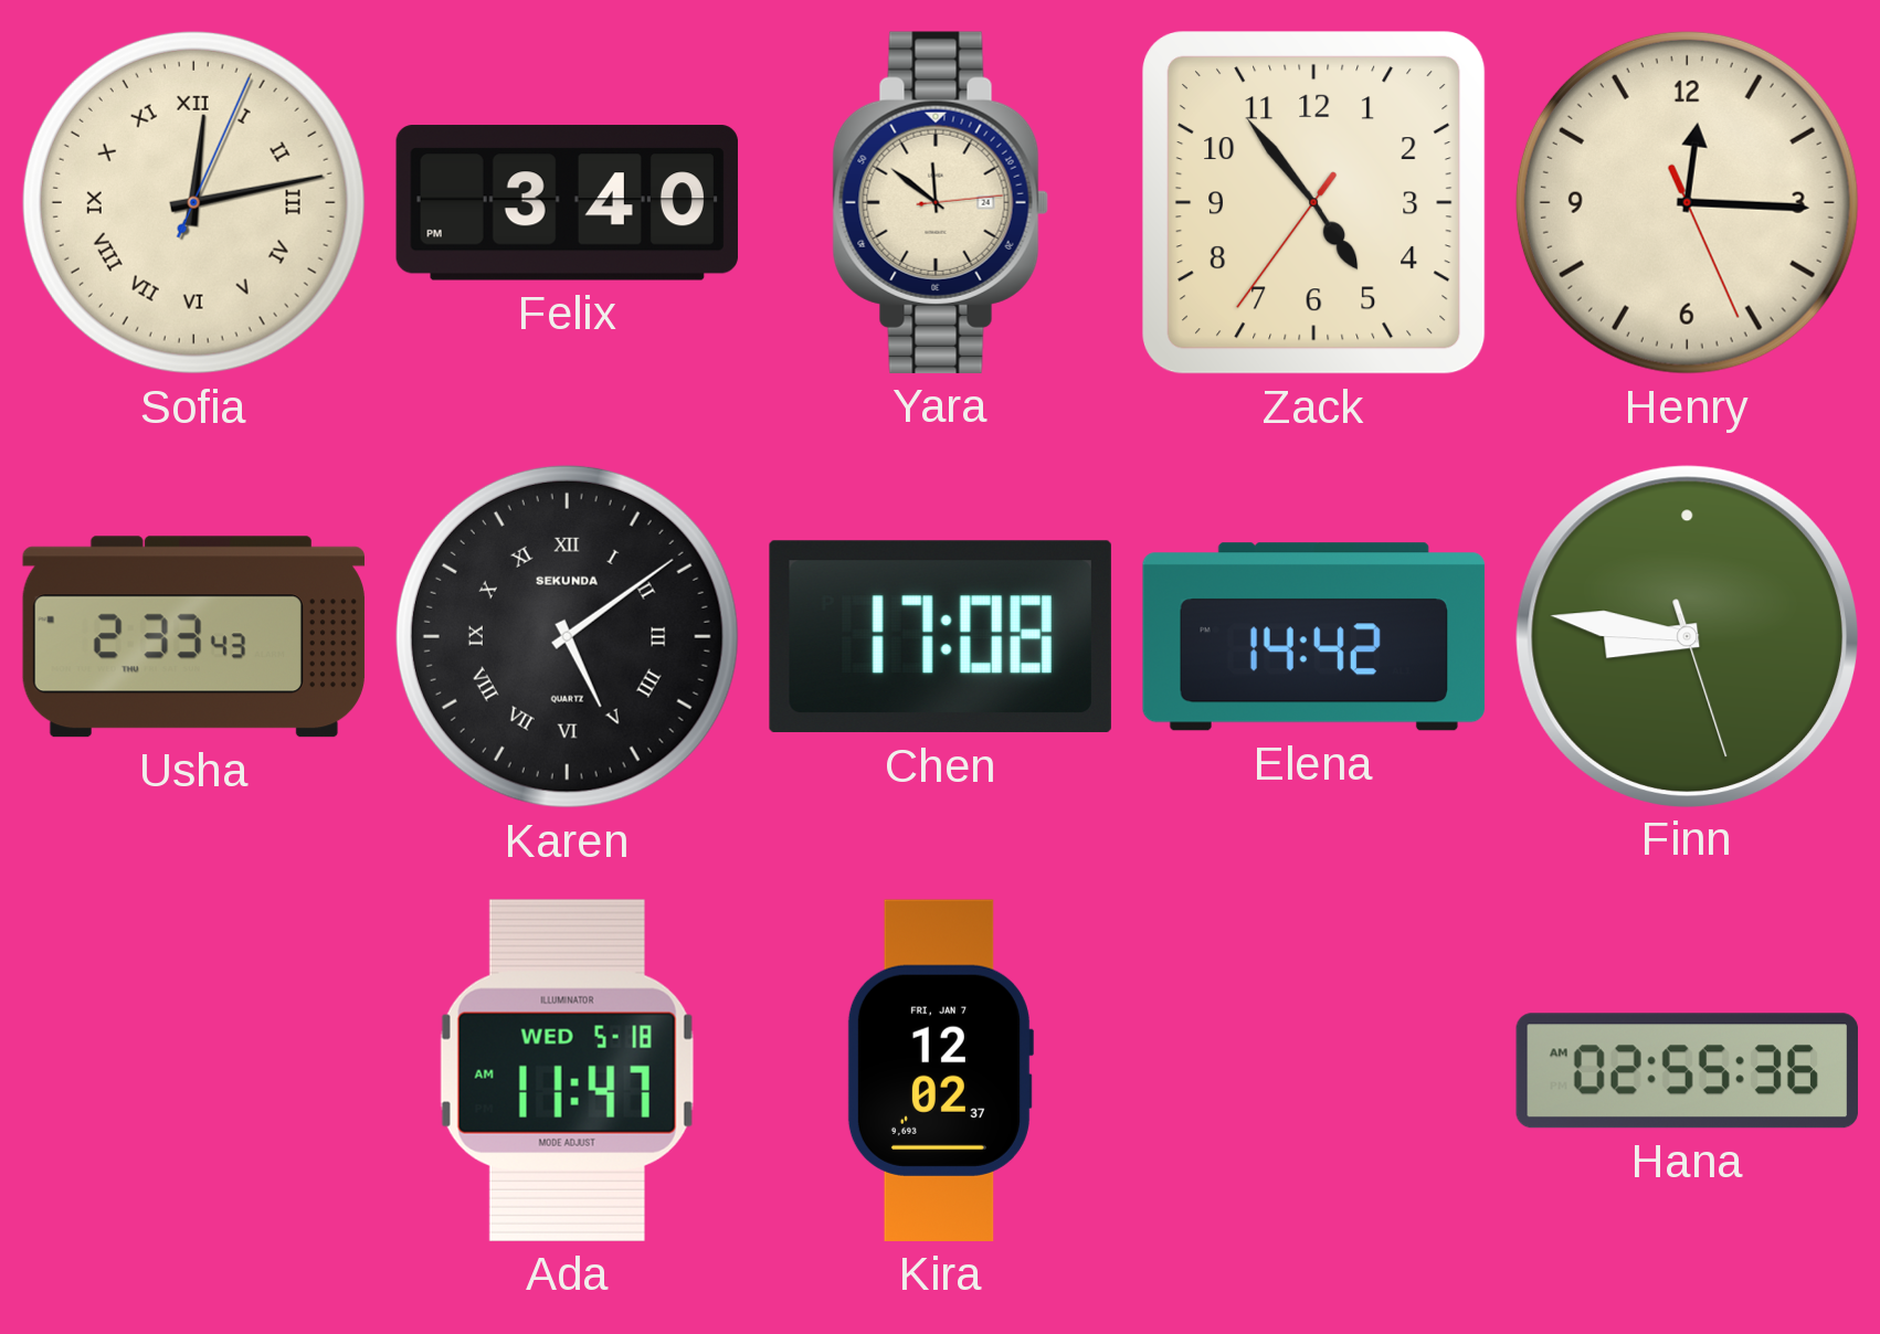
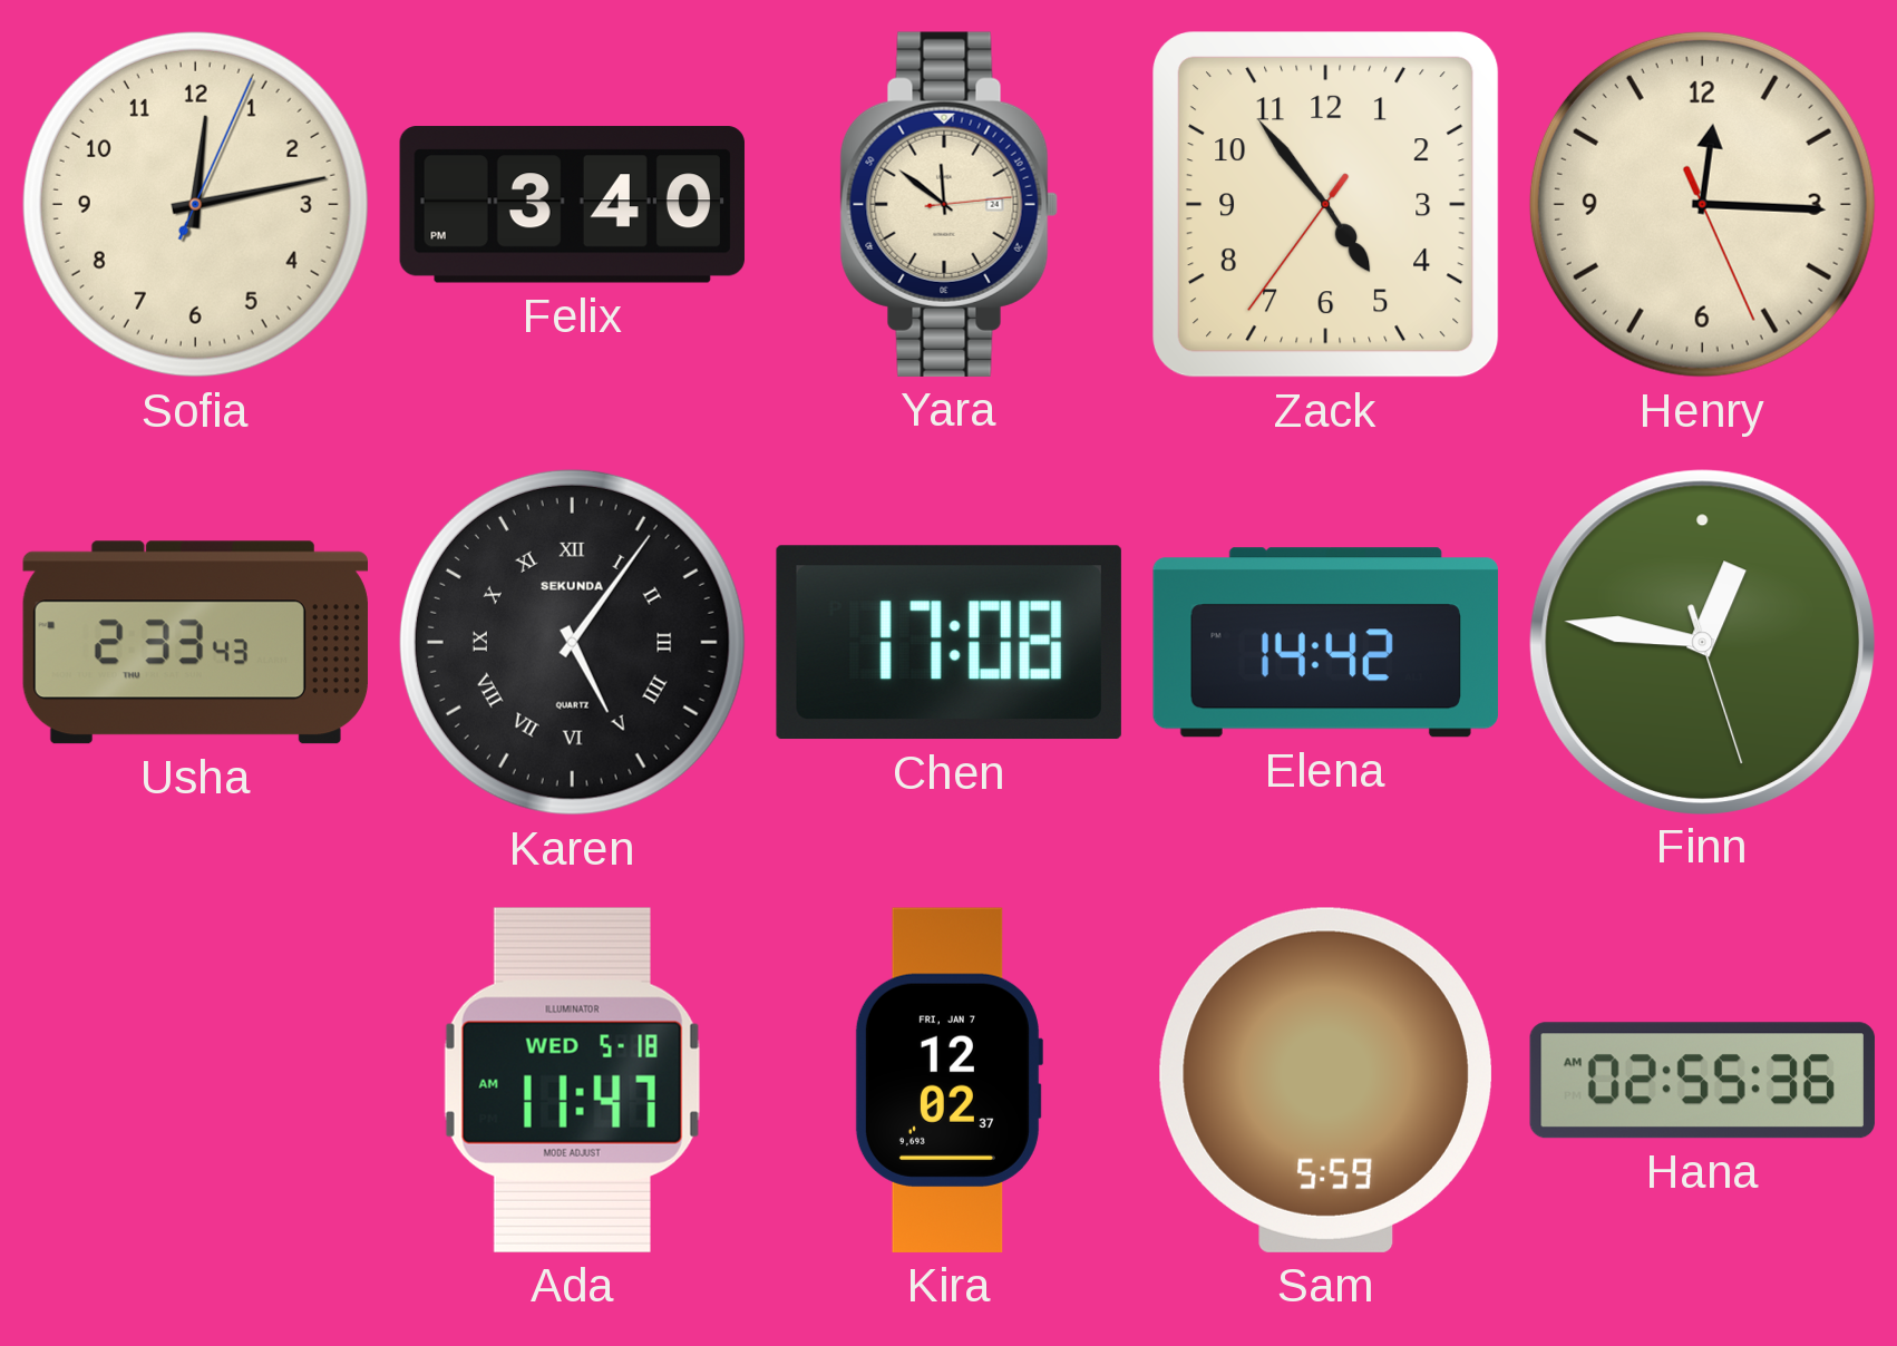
Sofia numerals: Roman -> Arabic (195, 204)
Karen: 5:09 -> 5:06 (572, 642)
Finn: 8:46 -> 12:46 (1702, 642)
Sam: none -> 5:59 (1325, 1080)
